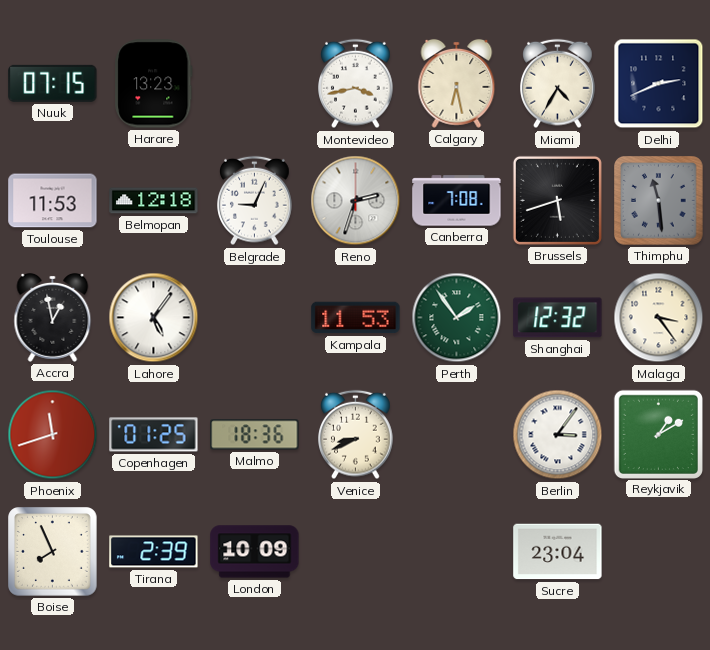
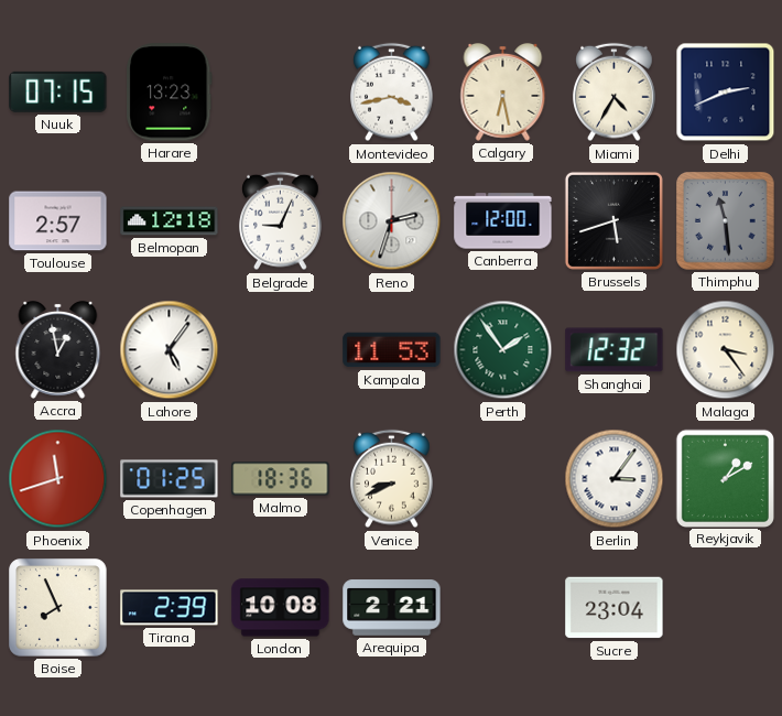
Toulouse: 11:53 -> 2:57 (58, 221)
Canberra: 7:08 -> 12:00 (503, 221)
London: 10:09 -> 10:08 (281, 608)
Arequipa: none -> 2:21 (392, 608)
